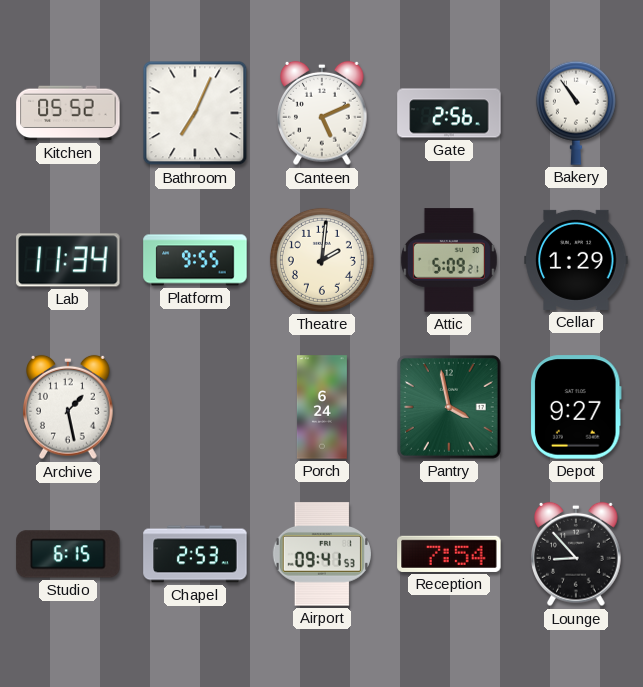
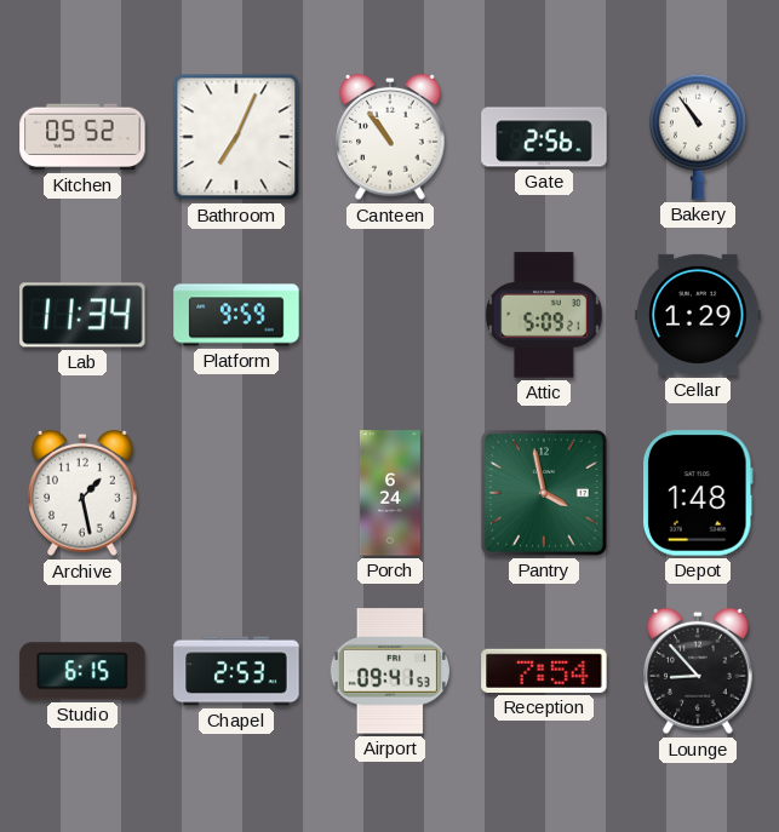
Canteen: 5:11 -> 10:54 (391, 137)
Platform: 9:55 -> 9:59 (236, 315)
Theatre: 2:01 -> none (322, 260)
Depot: 9:27 -> 1:48 (698, 493)
